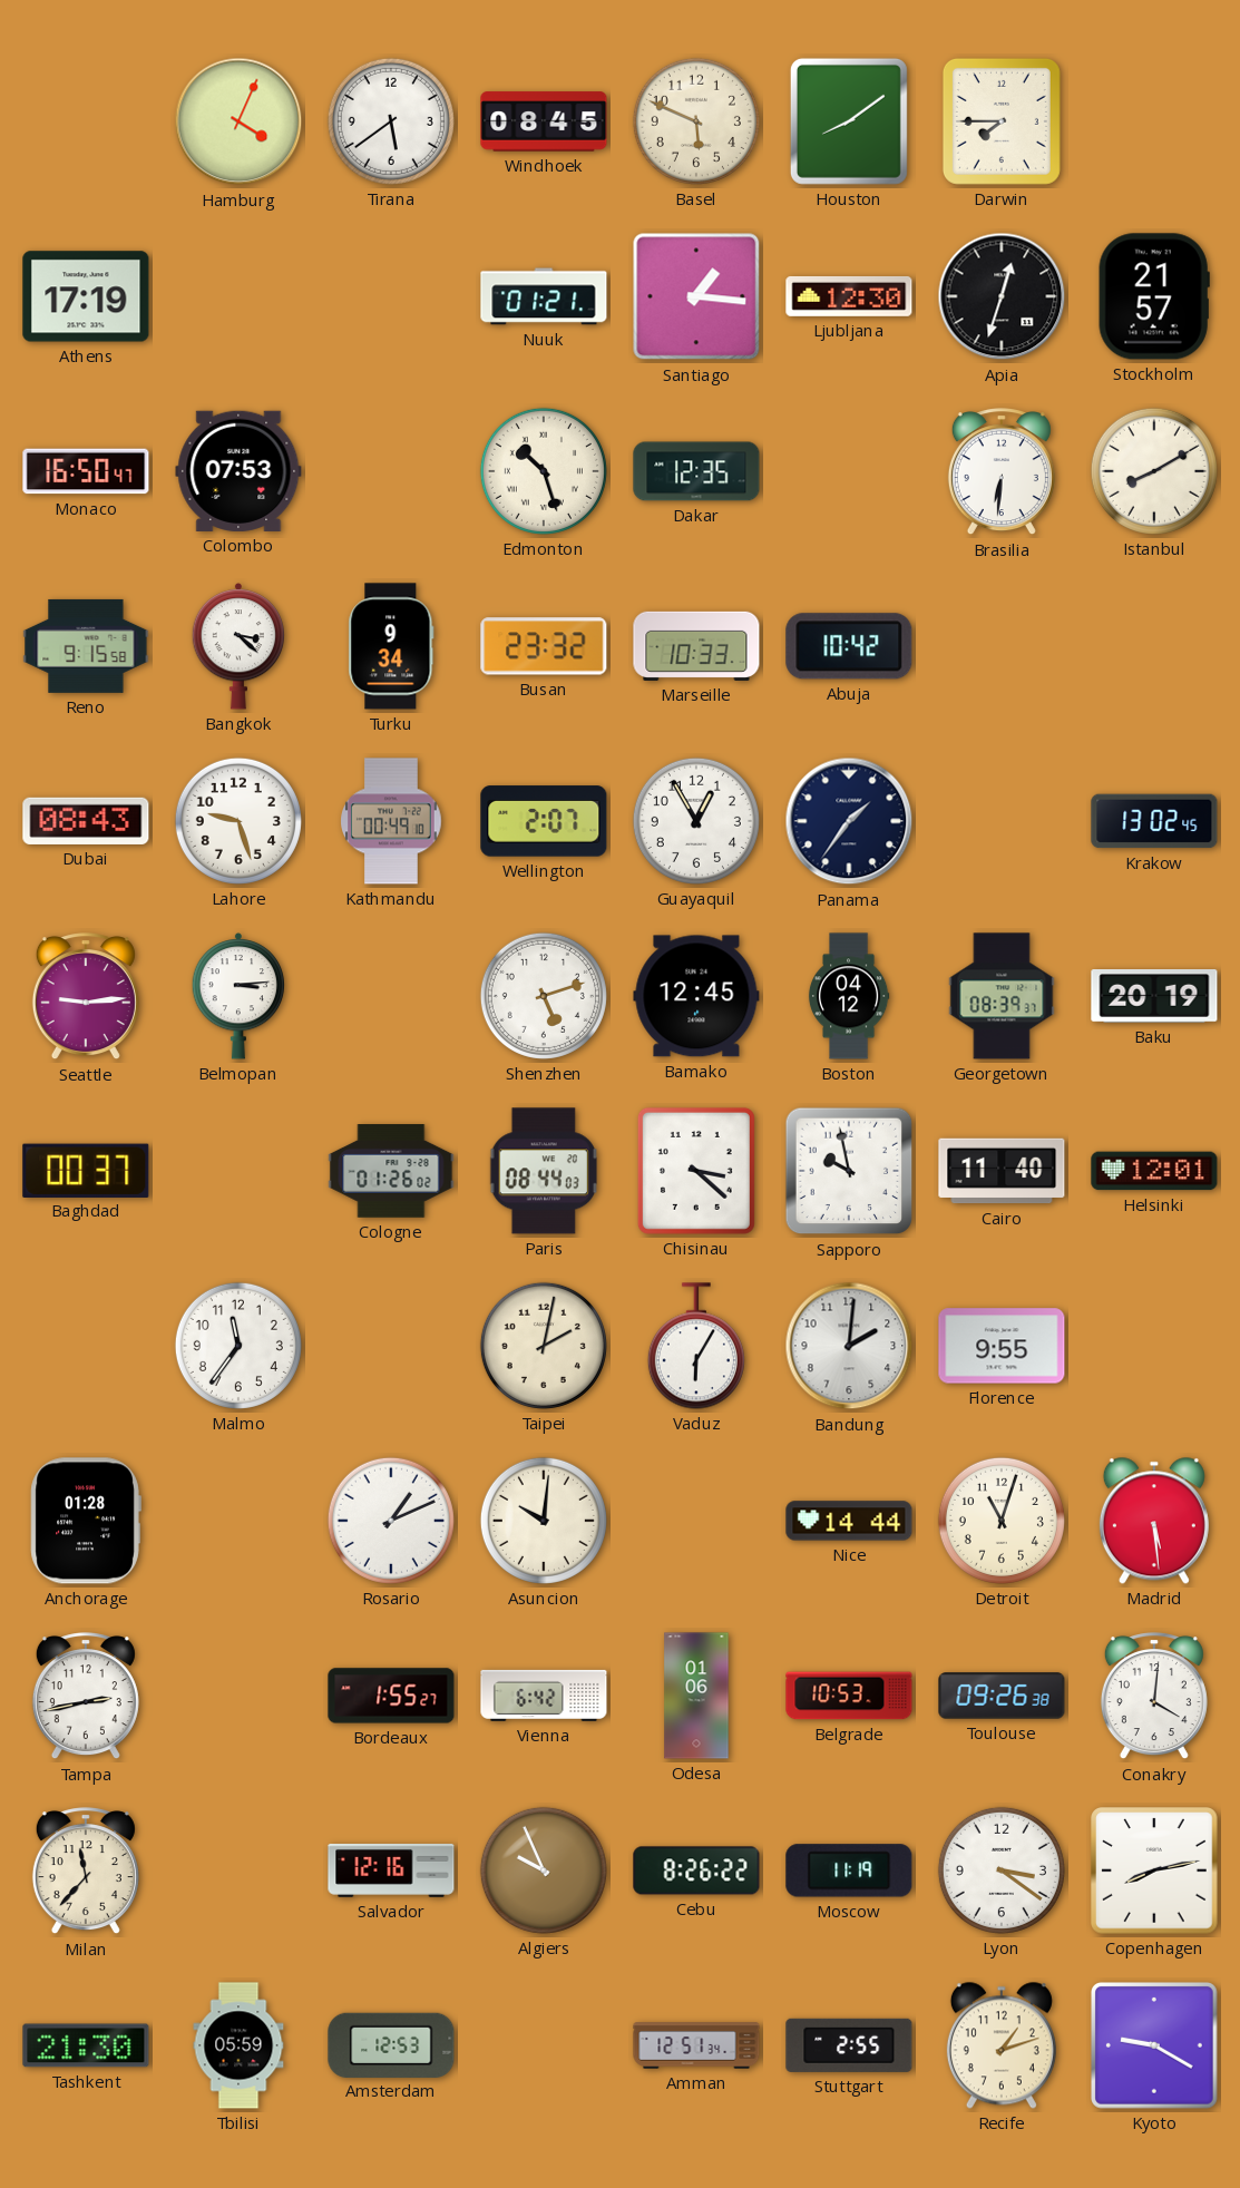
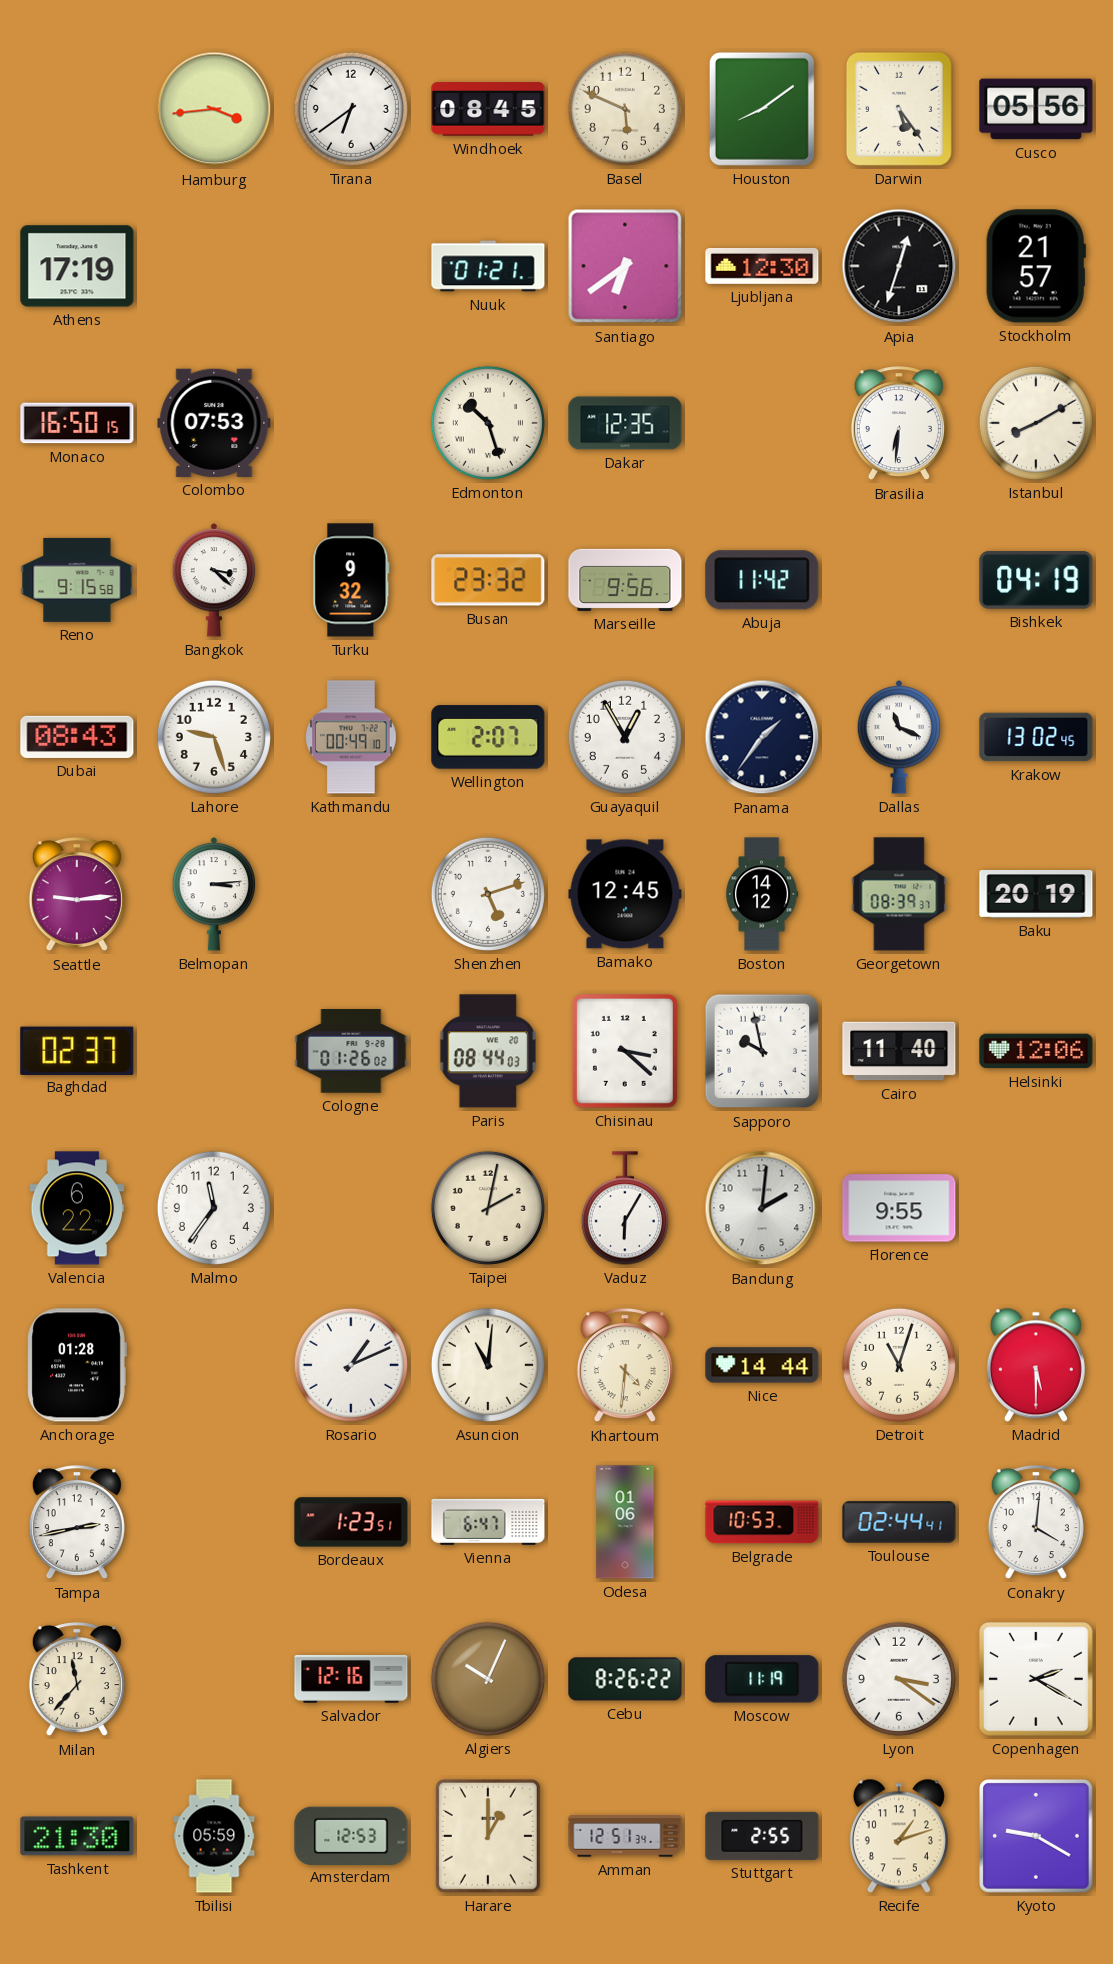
Hamburg: 4:04 -> 3:44 (214, 109)
Tirana: 5:39 -> 6:39 (351, 109)
Darwin: 7:45 -> 5:24 (899, 109)
Cusco: none -> 05:56 (1036, 109)
Santiago: 1:16 -> 6:39 (625, 266)
Monaco: 16:50:47 -> 16:50:15 (77, 423)
Turku: 9:34 -> 9:32 (351, 580)
Marseille: 10:33 -> 9:56 (625, 580)
Abuja: 10:42 -> 11:42 (762, 580)
Bishkek: none -> 04:19 (1036, 580)
Dallas: none -> 11:19 (899, 738)
Boston: 04:12 -> 14:12 (762, 894)
Baghdad: 00:37 -> 02:37 (77, 1050)
Helsinki: 12:01 -> 12:06 (1036, 1051)
Valencia: none -> 6:22 (77, 1208)
Asuncion: 10:01 -> 11:01 (488, 1365)
Khartoum: none -> 4:31 (625, 1366)
Madrid: 5:29 -> 5:30 (1036, 1365)
Bordeaux: 1:55 -> 1:23 (351, 1522)
Vienna: 6:42 -> 6:47 (488, 1522)
Toulouse: 09:26 -> 02:44 (899, 1522)
Algiers: 9:56 -> 10:04 (488, 1679)
Copenhagen: 8:13 -> 2:20 (1036, 1679)
Harare: none -> 1:00 (488, 1836)
